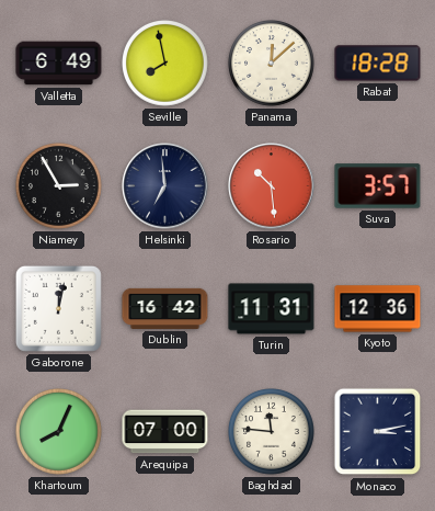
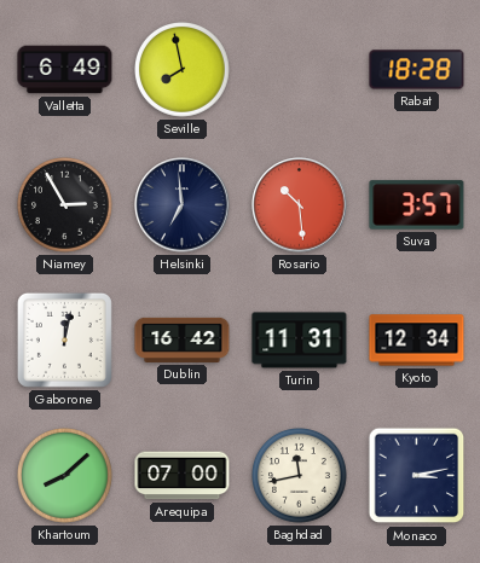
Panama: 12:08 -> none (272, 64)
Kyoto: 12:36 -> 12:34 (417, 341)
Khartoum: 8:04 -> 8:08 (65, 476)
Baghdad: 11:46 -> 11:43 (300, 476)
